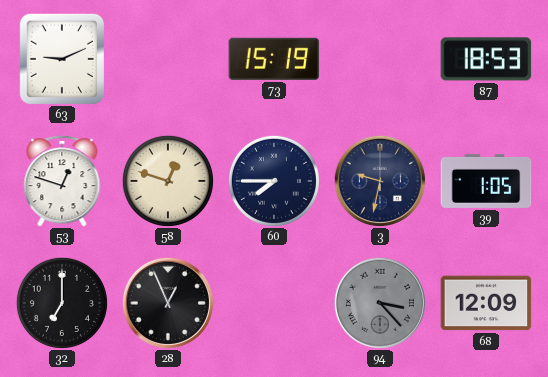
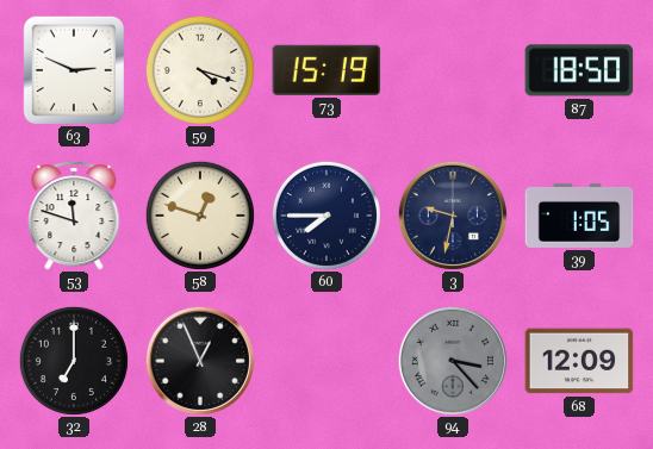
63: 9:11 -> 2:49 (73, 69)
59: none -> 4:18 (200, 70)
87: 18:53 -> 18:50 (579, 70)
53: 12:48 -> 11:48 (74, 216)
